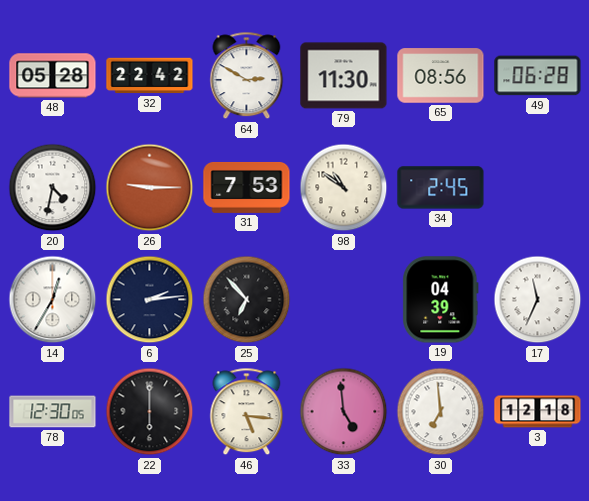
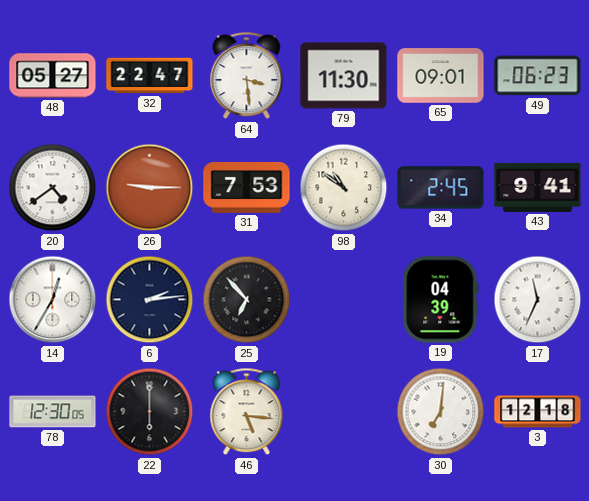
48: 05:28 -> 05:27 (53, 76)
32: 22:42 -> 22:47 (150, 76)
64: 2:50 -> 3:29 (247, 76)
65: 08:56 -> 09:01 (441, 76)
49: 06:28 -> 06:23 (538, 76)
20: 4:32 -> 4:39 (53, 188)
43: none -> 9:41 (538, 187)
33: 4:59 -> none (344, 412)
30: 6:59 -> 7:01 (441, 412)
